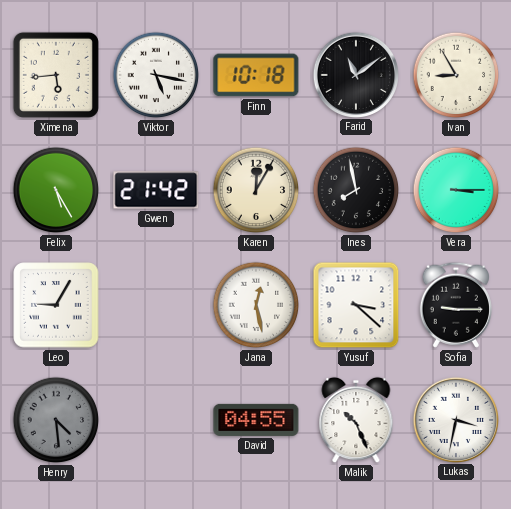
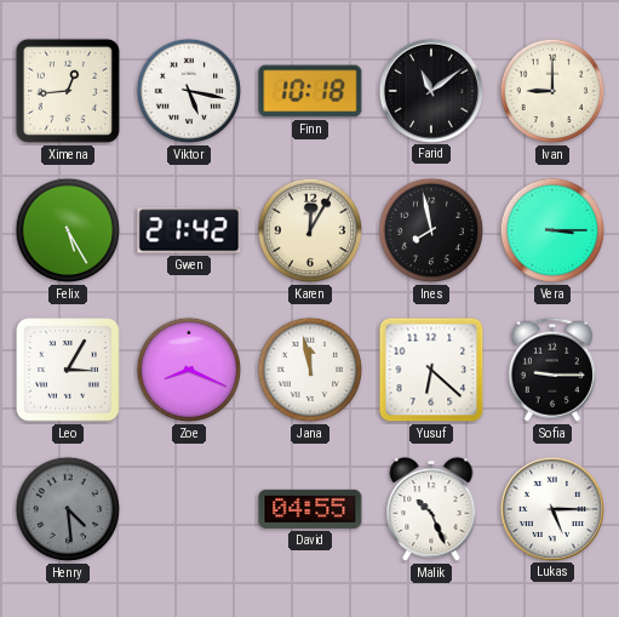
Ximena: 5:44 -> 12:44 (68, 91)
Ivan: 8:55 -> 9:00 (552, 91)
Leo: 9:05 -> 3:05 (68, 370)
Zoe: none -> 8:19 (189, 370)
Jana: 12:28 -> 11:58 (310, 370)
Yusuf: 3:22 -> 6:22 (431, 370)
Lukas: 3:32 -> 5:15 (551, 508)
